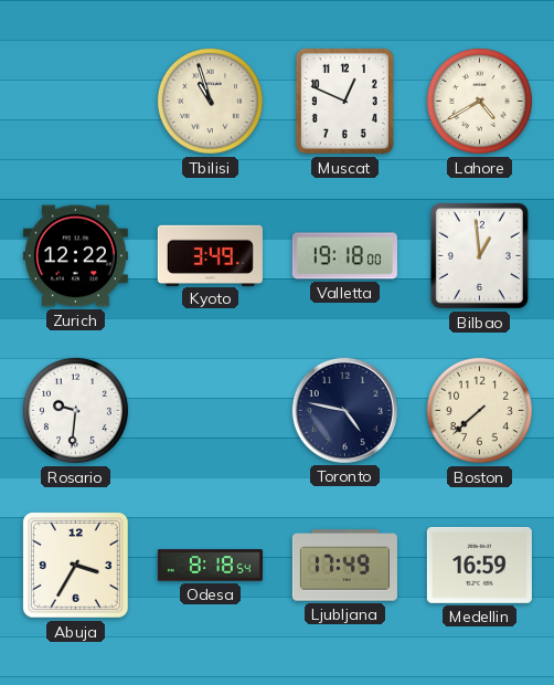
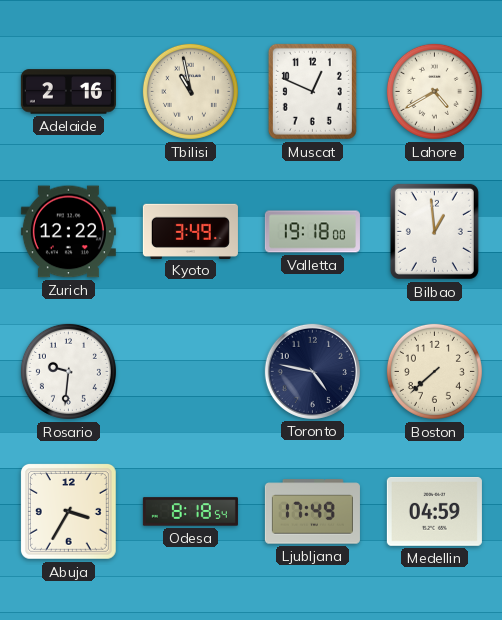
Adelaide: none -> 2:16 (68, 92)
Tbilisi: 10:57 -> 10:58 (190, 91)
Medellin: 16:59 -> 04:59 (434, 511)
